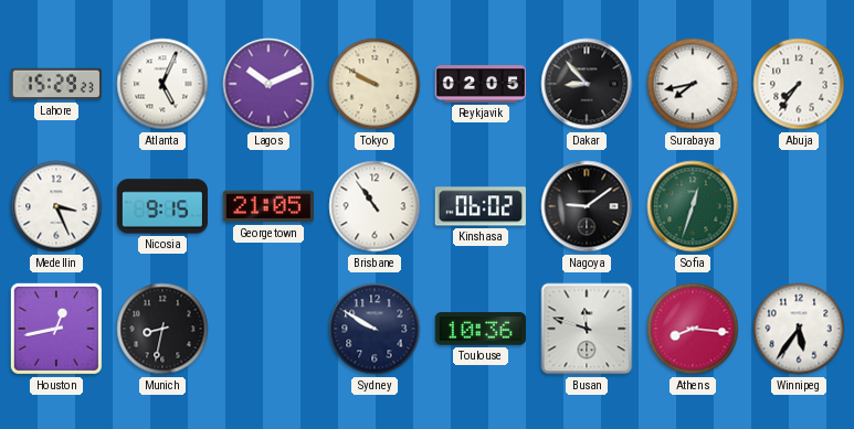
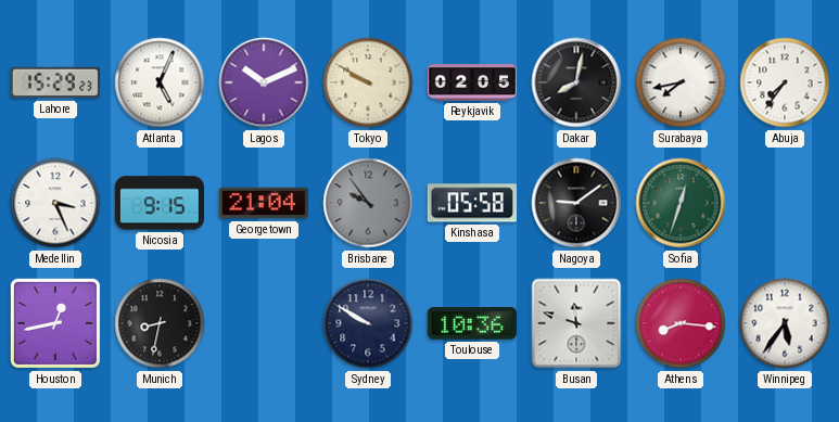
Dakar: 8:53 -> 8:02 (576, 82)
Georgetown: 21:05 -> 21:04 (264, 203)
Brisbane: 10:54 -> 9:54 (368, 203)
Brisbane dial: white -> grey (368, 203)
Kinshasa: 06:02 -> 05:58 (472, 203)
